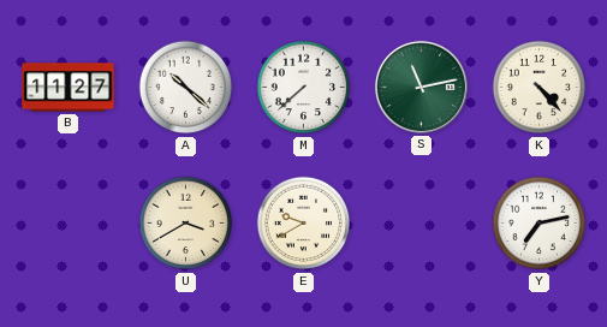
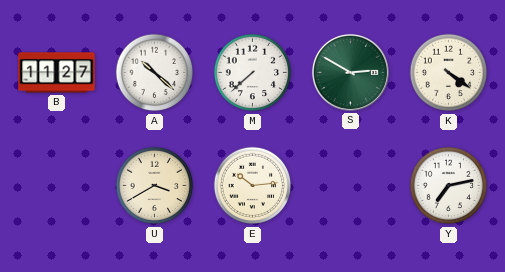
S: 11:13 -> 2:50 (350, 72)
K: 4:23 -> 4:21 (449, 73)
E: 9:40 -> 10:14 (253, 186)
